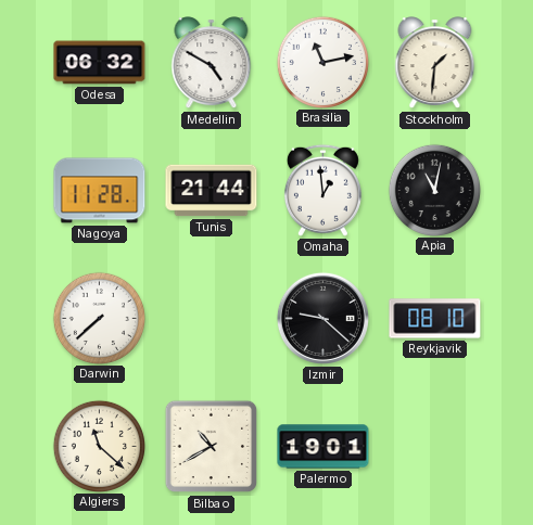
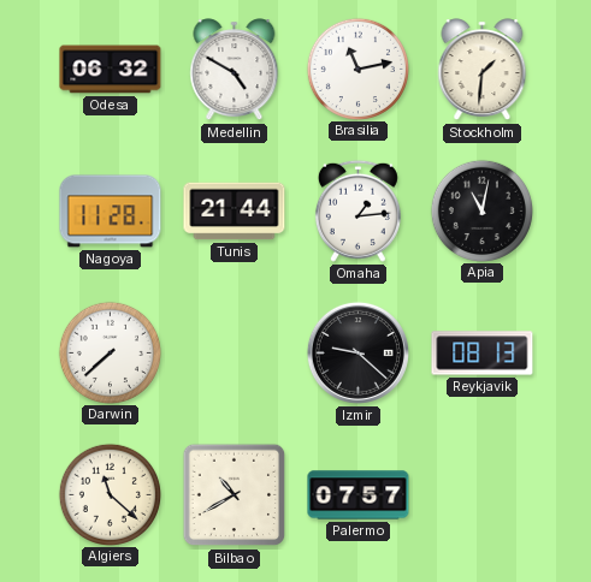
Omaha: 12:59 -> 1:14 (357, 210)
Reykjavik: 08:10 -> 08:13 (483, 354)
Palermo: 19:01 -> 07:57 (359, 495)
